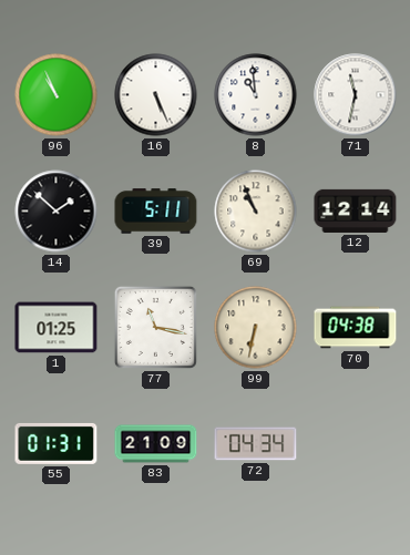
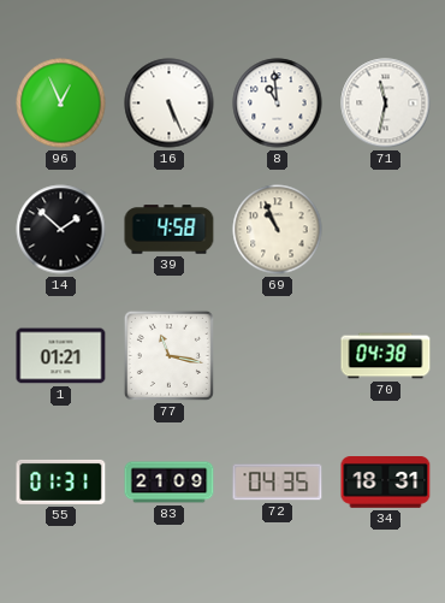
96: 10:56 -> 12:56 (61, 104)
39: 5:11 -> 4:58 (170, 230)
12: 12:14 -> none (356, 210)
1: 01:25 -> 01:21 (61, 356)
99: 6:32 -> none (256, 328)
72: 04:34 -> 04:35 (278, 483)
34: none -> 18:31 (386, 483)
